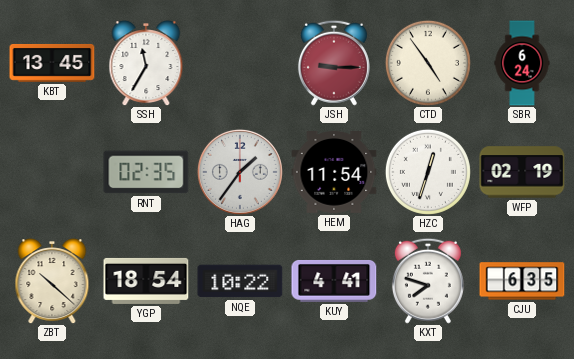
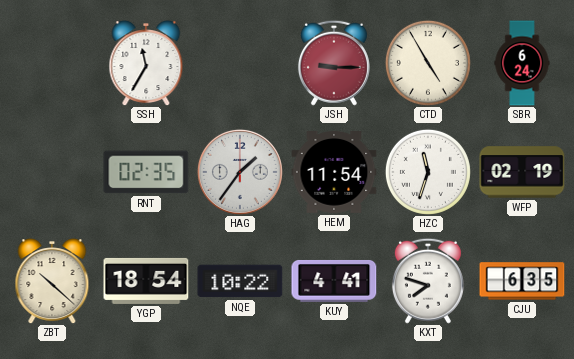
KBT: 13:45 -> none (52, 63)
CTD: 4:54 -> 4:55 (428, 63)
HZC: 12:33 -> 11:33 (428, 172)
